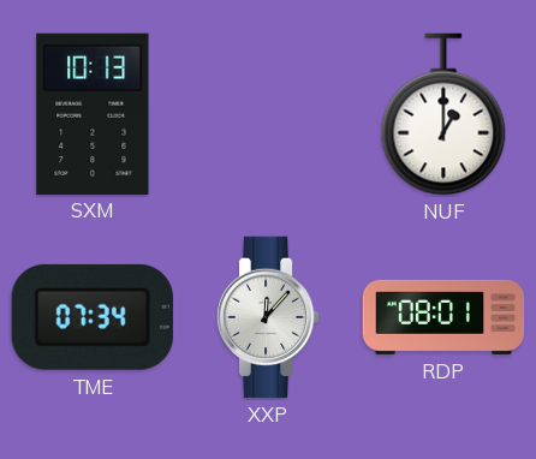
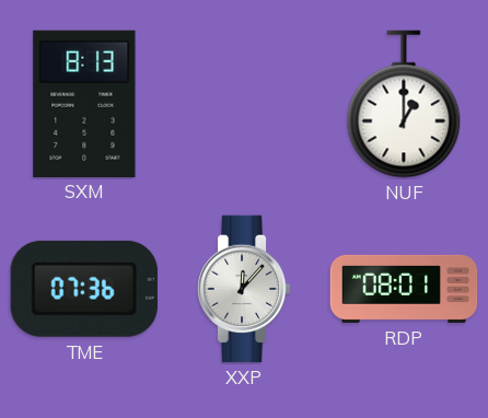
SXM: 10:13 -> 8:13 (84, 103)
TME: 07:34 -> 07:36 (84, 289)
